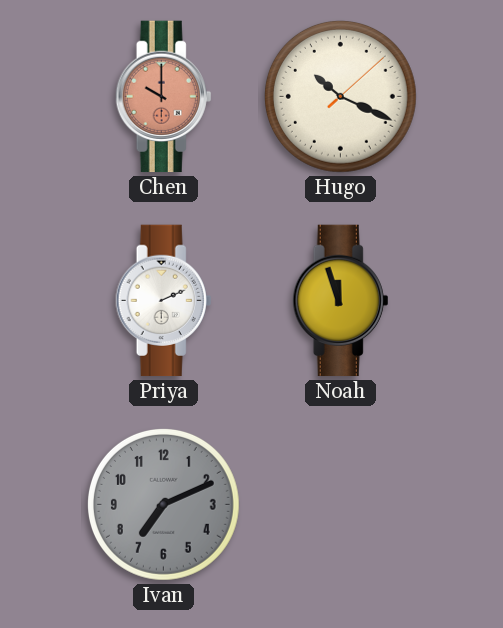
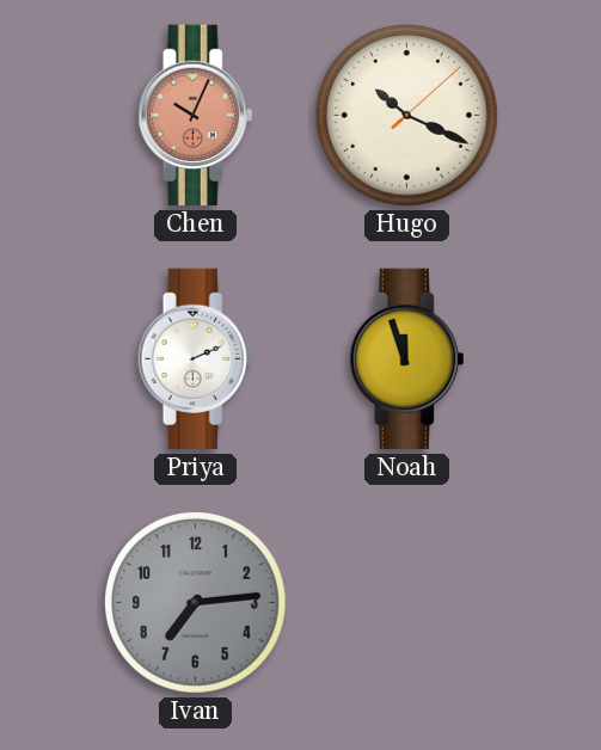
Chen: 10:00 -> 10:04 (196, 116)
Ivan: 7:11 -> 7:14 (195, 602)
